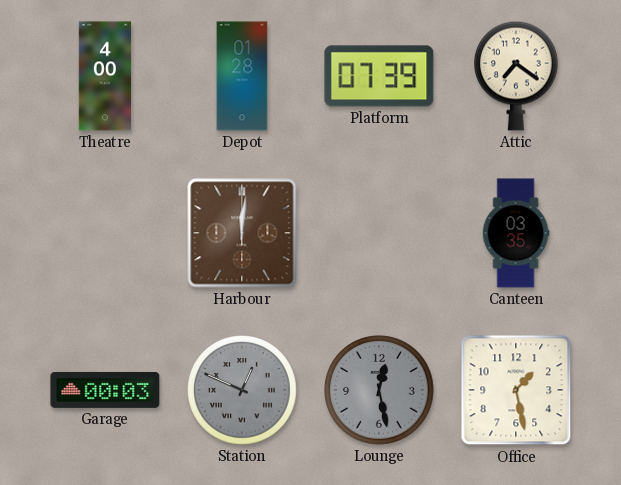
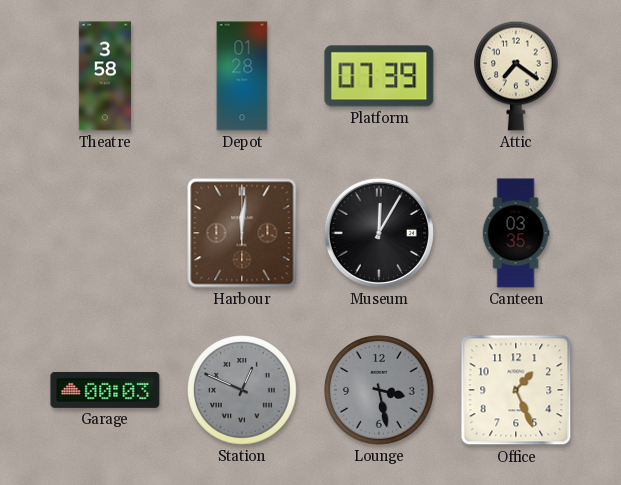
Theatre: 4:00 -> 3:58 (105, 76)
Museum: none -> 12:05 (379, 233)
Lounge: 12:28 -> 3:28 (379, 390)
Office: 1:28 -> 1:26 (516, 390)
